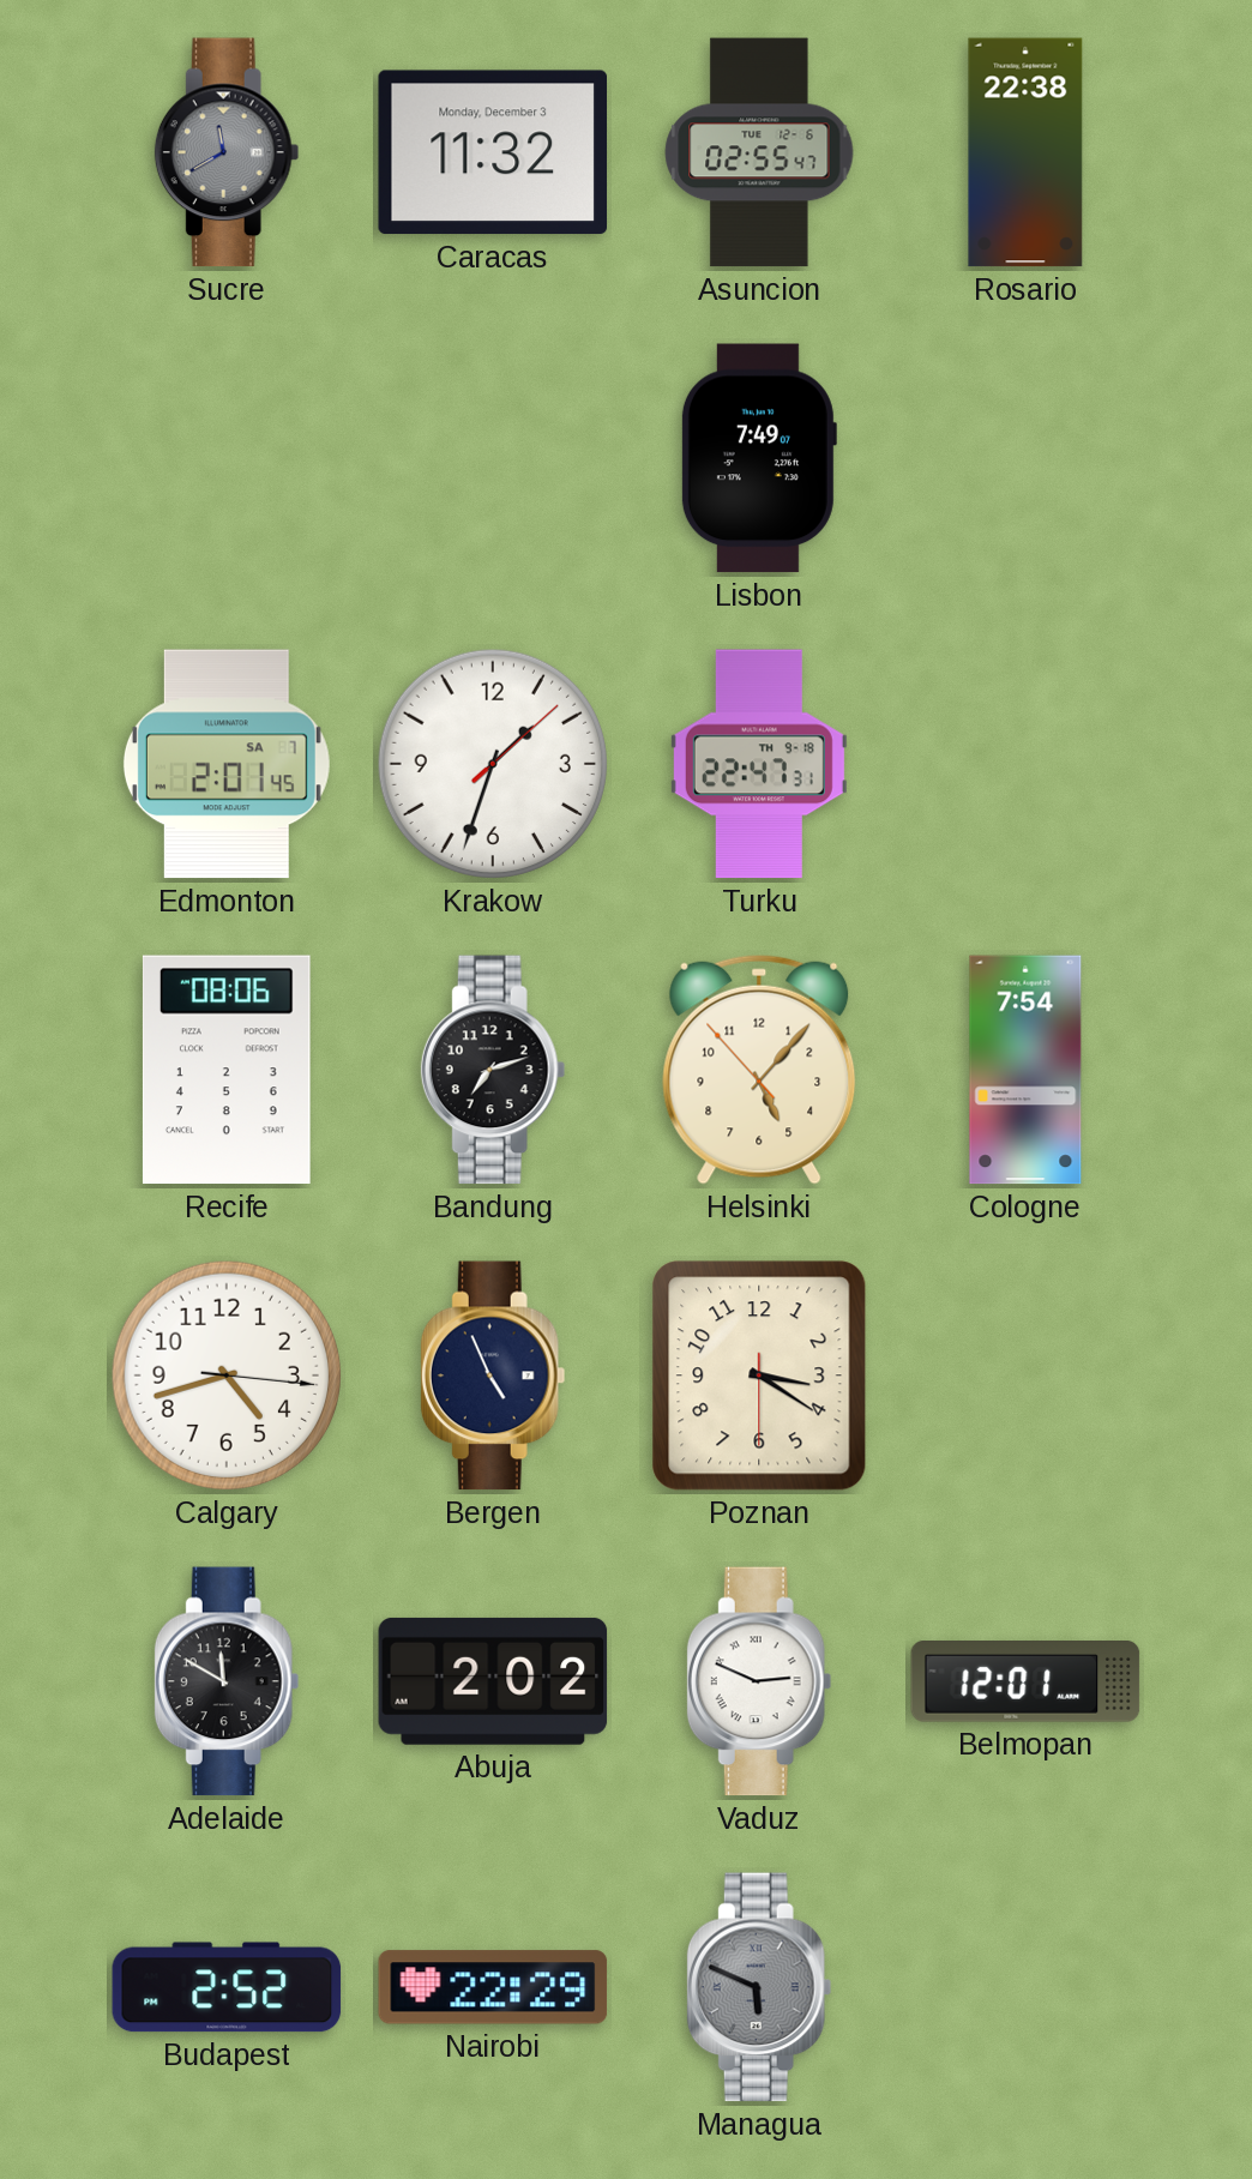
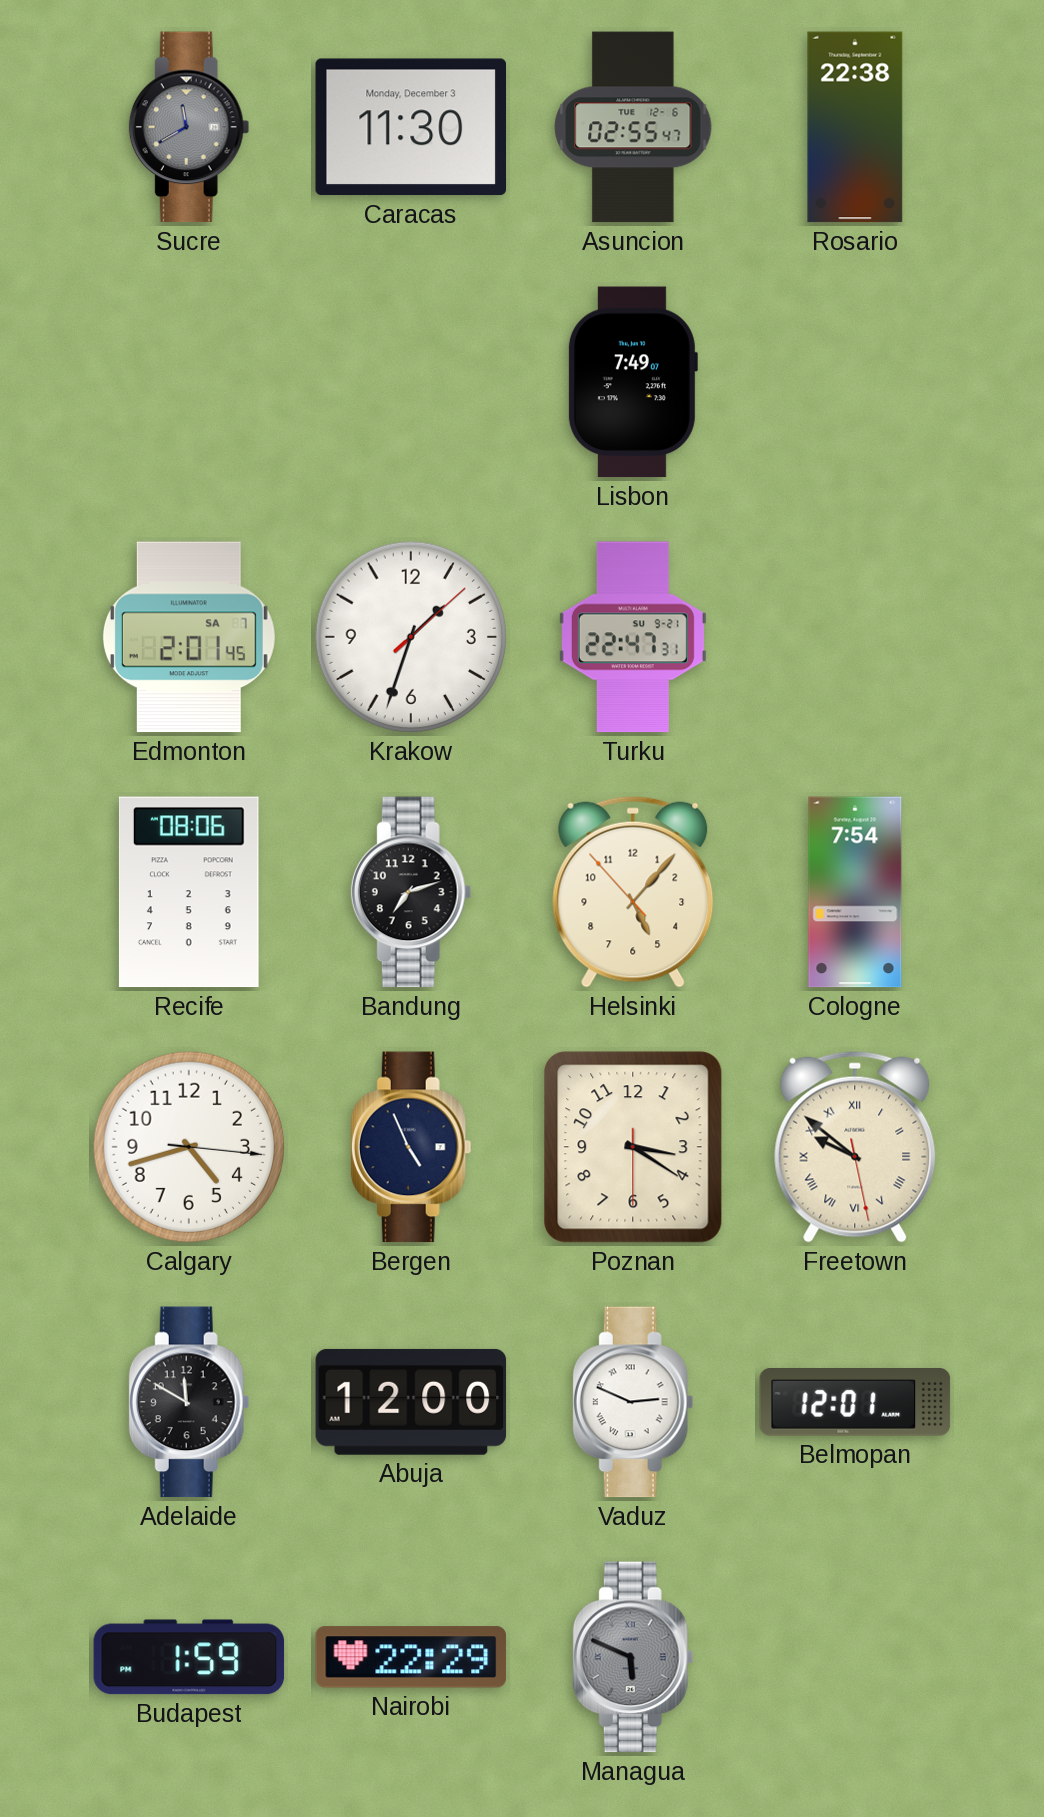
Caracas: 11:32 -> 11:30 (411, 127)
Turku date: TH 9-18 -> SU 9-21 (633, 637)
Freetown: none -> 9:51 (855, 1147)
Abuja: 2:02 -> 12:00 (411, 1402)
Budapest: 2:52 -> 1:59 (189, 1657)
